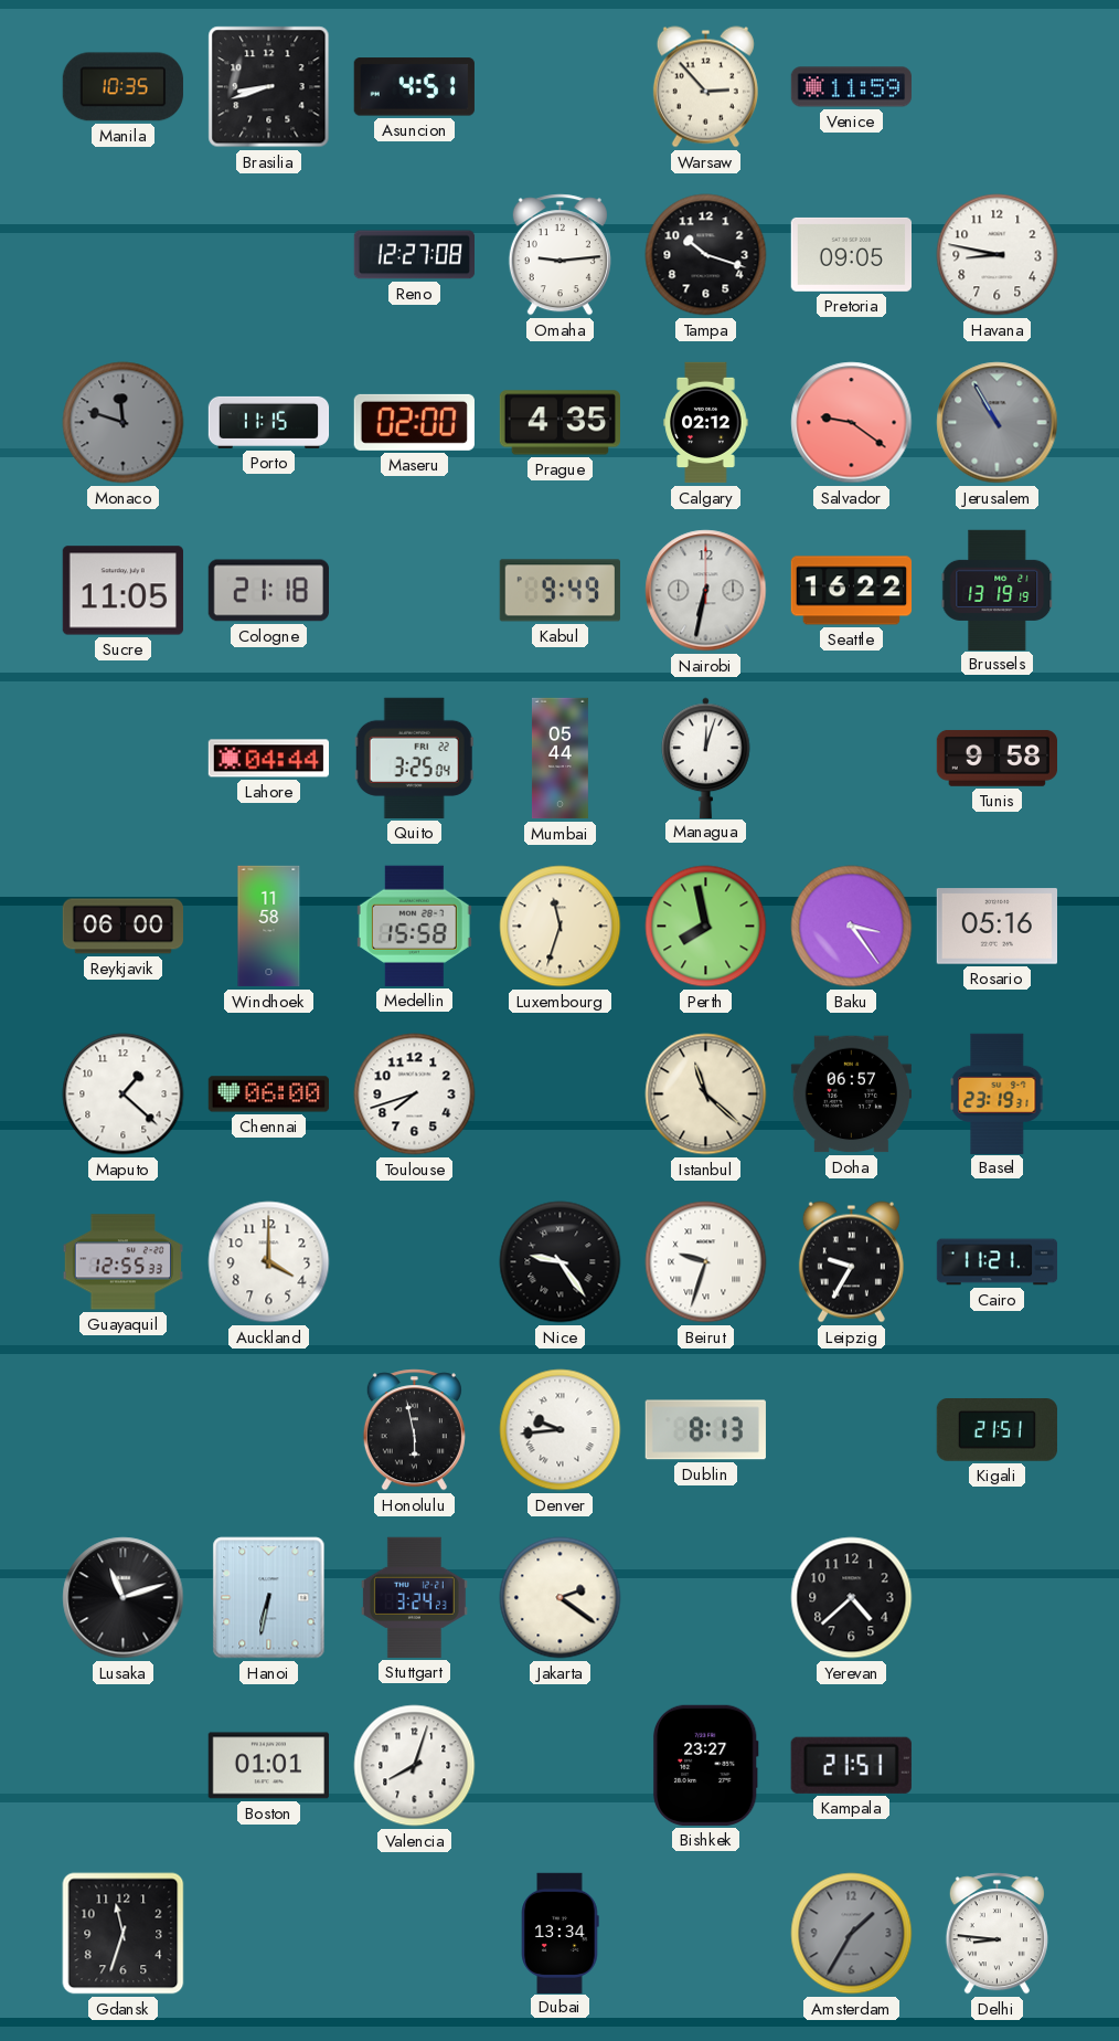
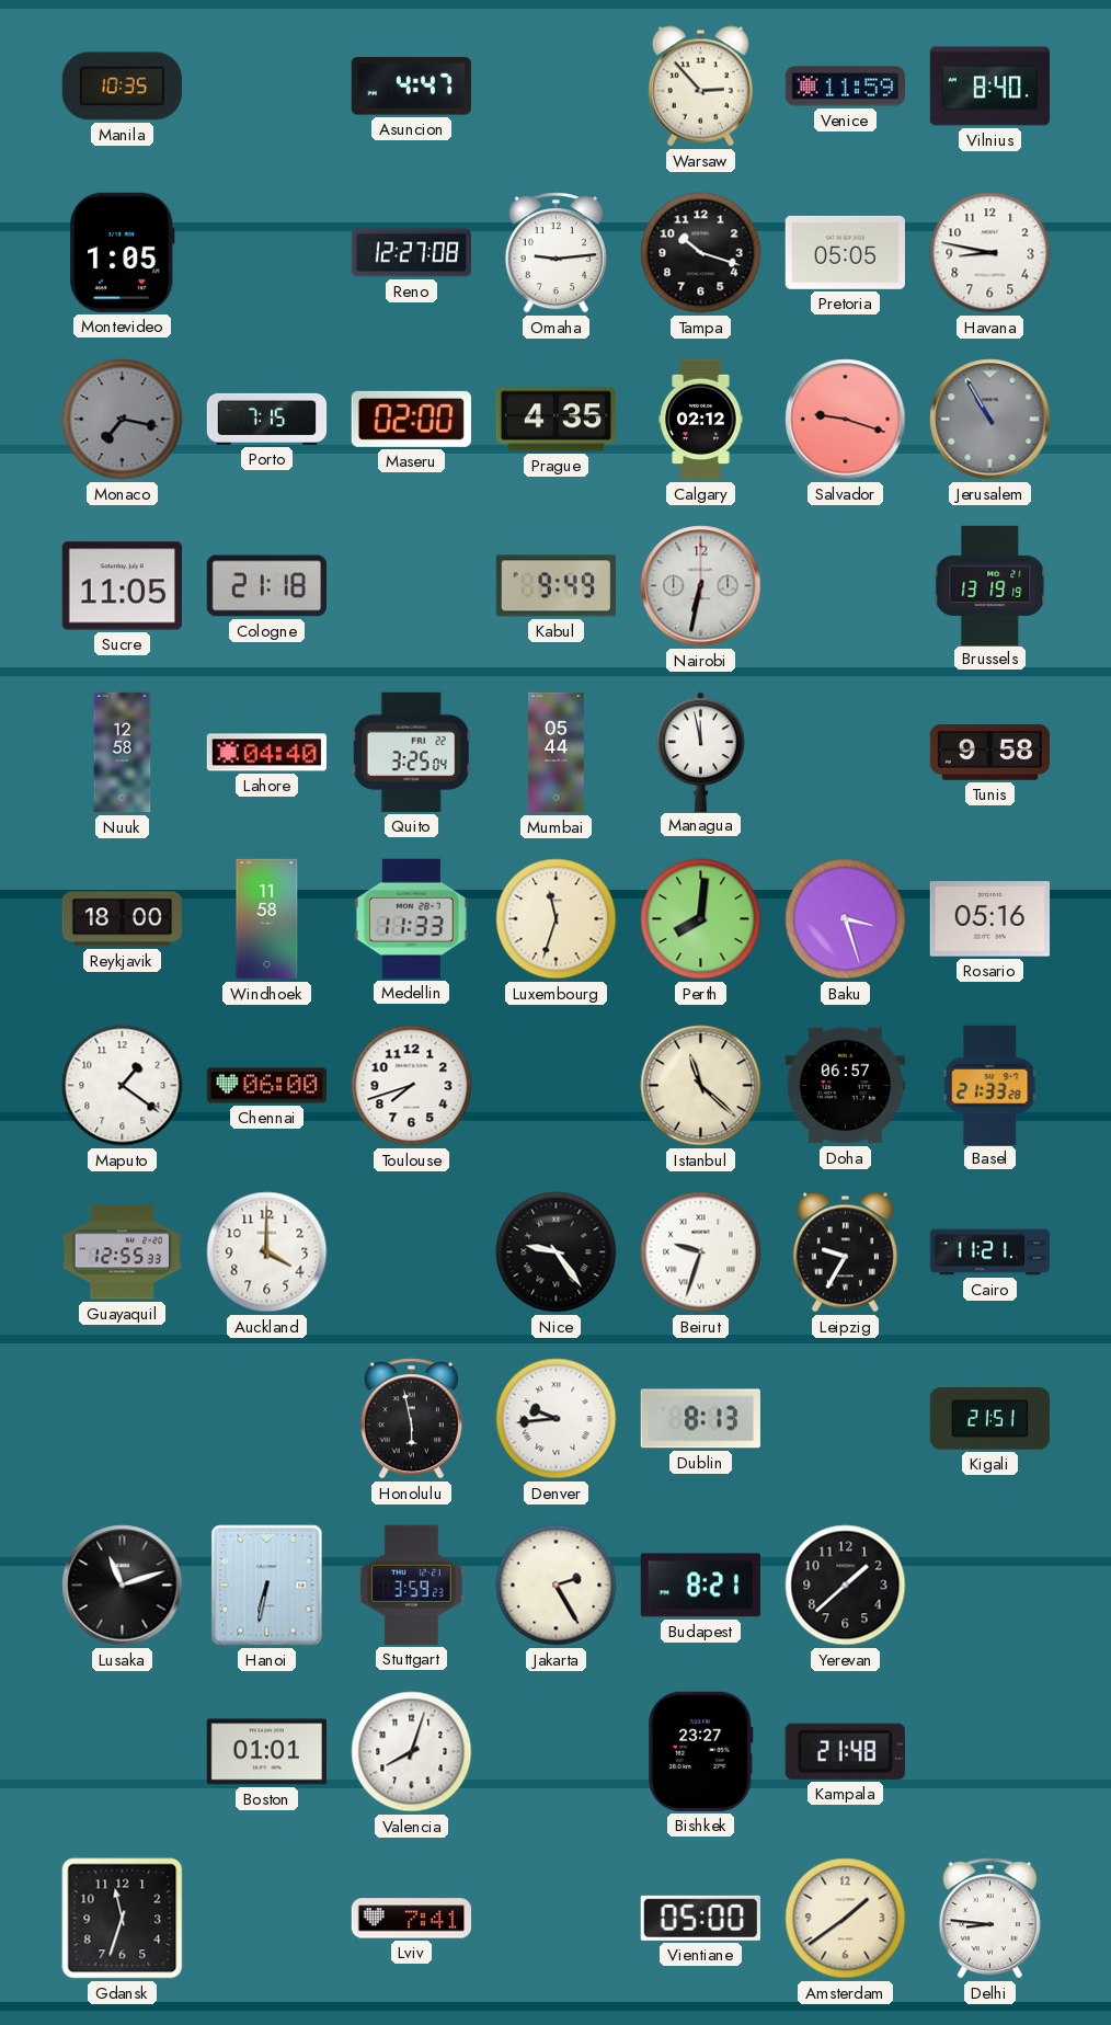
Brasilia: 8:42 -> none (269, 87)
Asuncion: 4:51 -> 4:47 (411, 87)
Vilnius: none -> 8:40 (989, 87)
Montevideo: none -> 1:05 (123, 252)
Pretoria: 09:05 -> 05:05 (845, 252)
Monaco: 11:48 -> 7:17 (123, 420)
Porto: 11:15 -> 7:15 (267, 419)
Salvador: 9:21 -> 9:18 (846, 420)
Seattle: 16:22 -> none (852, 591)
Nuuk: none -> 12:58 (123, 753)
Lahore: 04:44 -> 04:40 (266, 753)
Managua: 12:03 -> 11:58 (701, 752)
Reykjavik: 06:00 -> 18:00 (122, 919)
Medellin: 15:58 -> 11:33 (411, 918)
Perth: 7:58 -> 8:01 (701, 919)
Baku: 3:24 -> 3:27 (846, 919)
Maputo: 1:22 -> 1:21 (123, 1086)
Basel: 23:19 -> 21:33 (990, 1085)
Stuttgart: 3:24 -> 3:59 (411, 1584)
Jakarta: 2:21 -> 2:25 (557, 1586)
Budapest: none -> 8:21 (700, 1586)
Yerevan: 4:38 -> 1:38 (846, 1586)
Kampala: 21:51 -> 21:48 (845, 1751)
Lviv: none -> 7:41 (411, 1919)
Dubai: 13:34 -> none (561, 1933)
Vientiane: none -> 05:00 (700, 1918)
Amsterdam: 1:35 -> 1:39 (846, 1919)
Amsterdam dial: grey -> cream (846, 1919)
